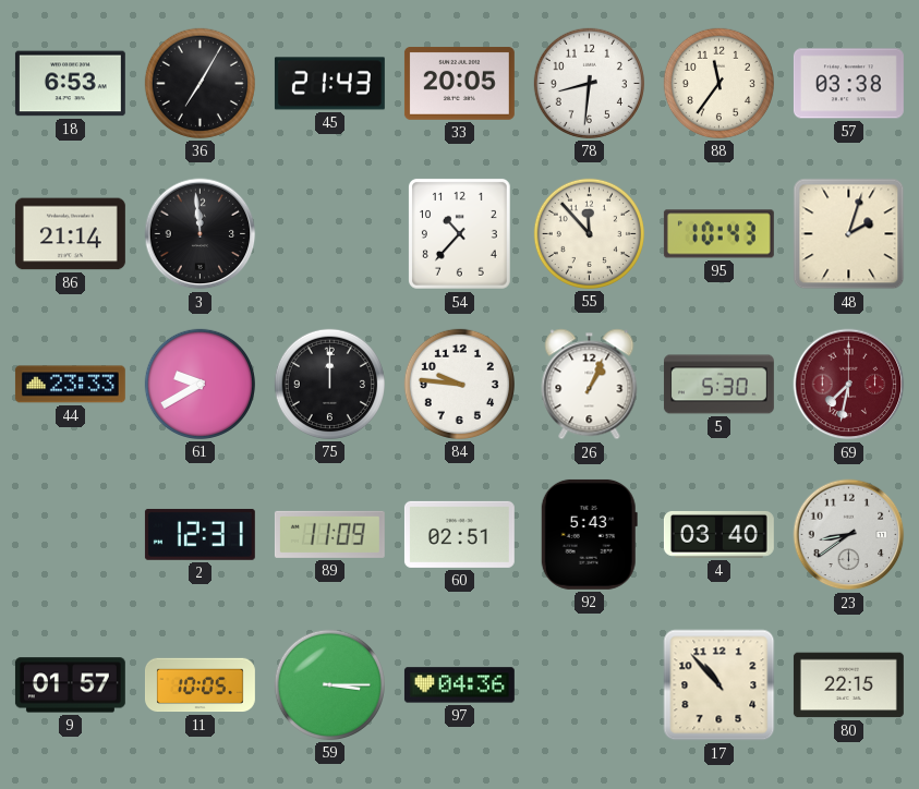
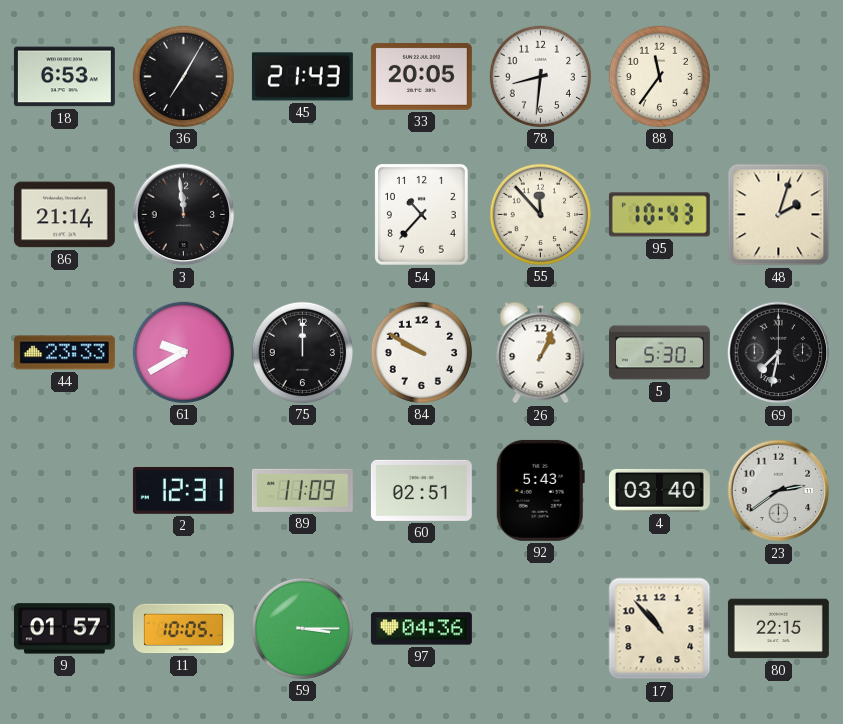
57: 03:38 -> none (848, 84)
84: 9:46 -> 9:50 (421, 352)
69 dial: burgundy -> black (779, 353)
23: 8:39 -> 2:39 (779, 491)
